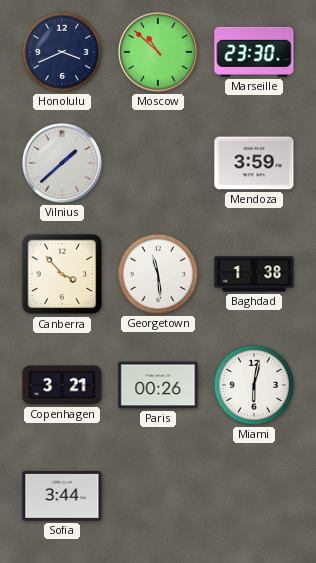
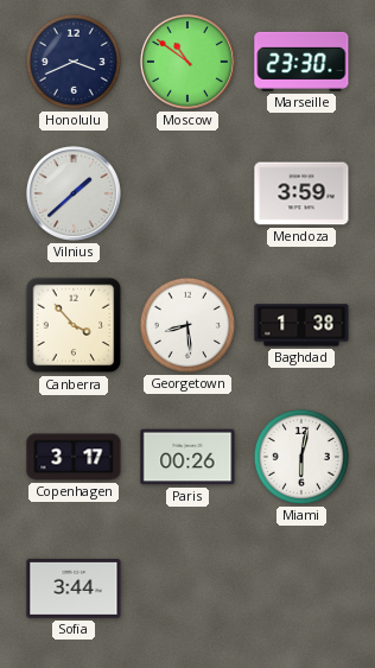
Moscow: 10:52 -> 10:51 (188, 62)
Georgetown: 11:29 -> 8:29 (188, 325)
Copenhagen: 3:21 -> 3:17 (74, 457)
